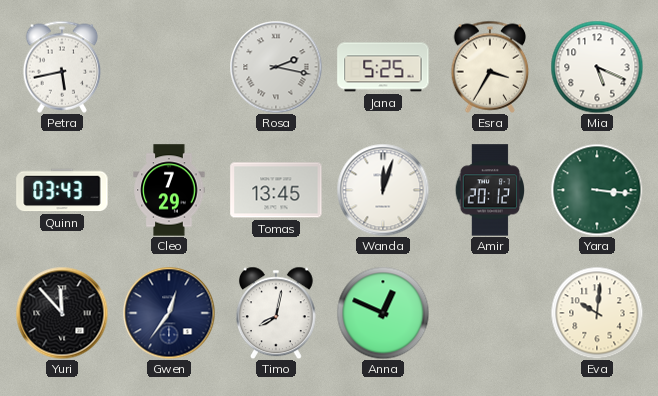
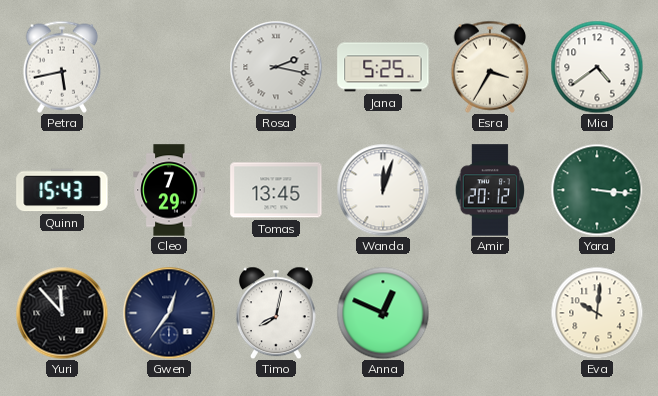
Mia: 5:19 -> 4:39 (597, 67)
Quinn: 03:43 -> 15:43 (62, 190)
